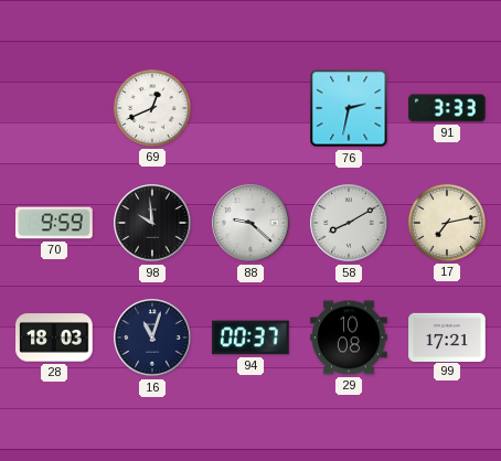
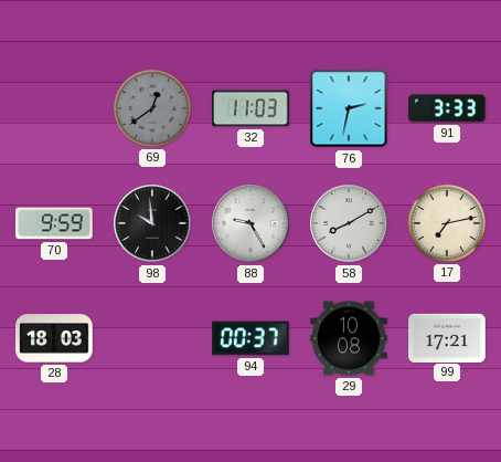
69: 12:41 -> 12:39 (152, 108)
69 dial: white -> grey (152, 108)
32: none -> 11:03 (250, 108)
88: 9:22 -> 9:25 (250, 223)
16: 11:03 -> none (152, 337)
